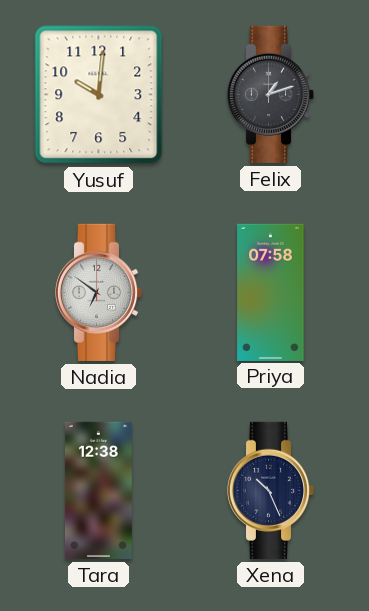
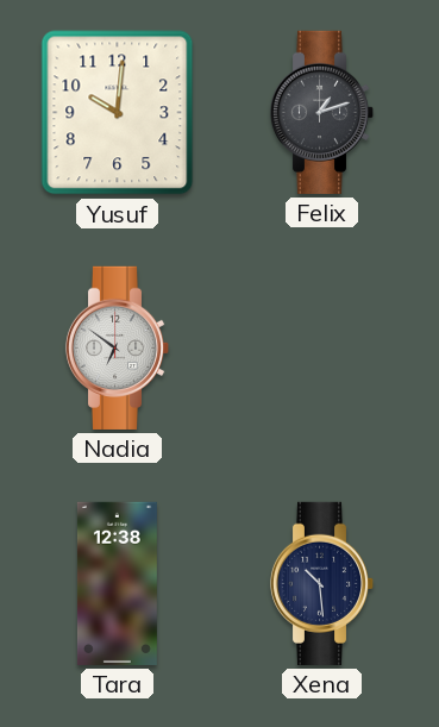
Priya: 07:58 -> none (271, 292)
Xena: 10:26 -> 10:29 (322, 583)
